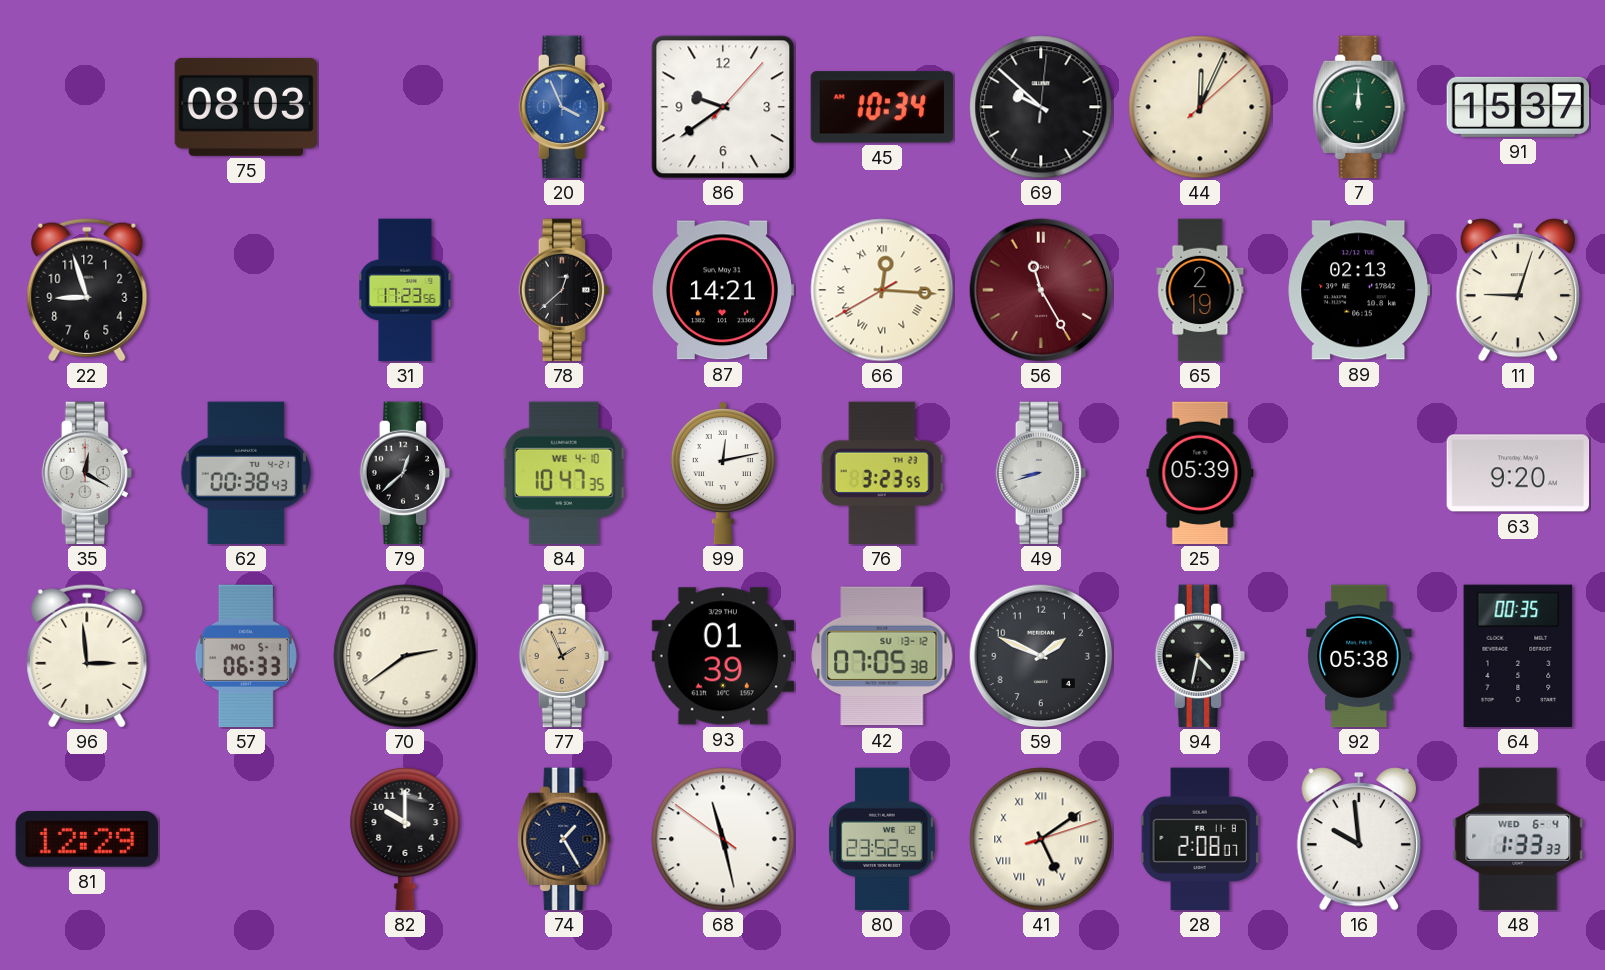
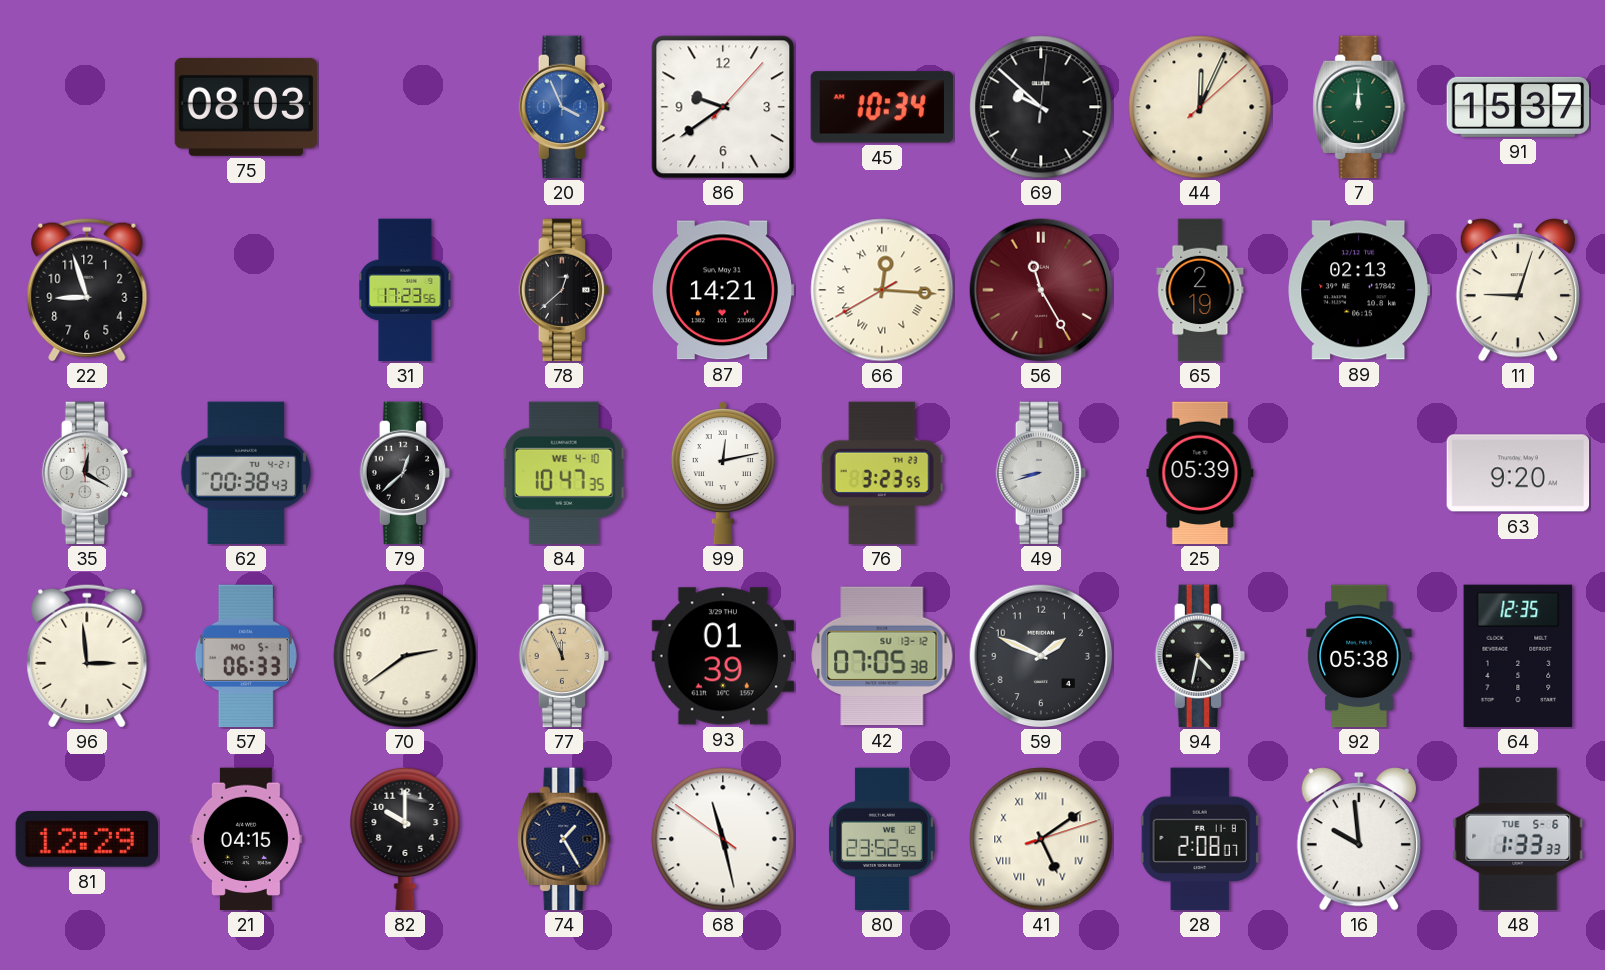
77: 1:56 -> 11:56 (564, 656)
64: 00:35 -> 12:35 (1518, 656)
21: none -> 04:15 (246, 839)
48 date: WED 6-4 -> TUE 5-6 (1518, 839)
